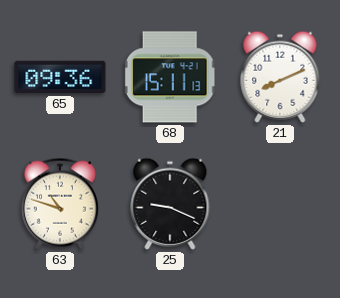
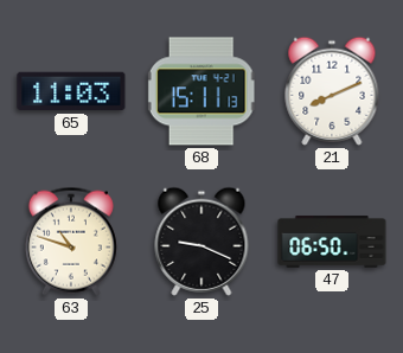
65: 09:36 -> 11:03 (71, 91)
47: none -> 06:50 (332, 243)
